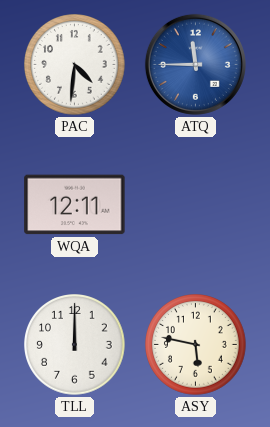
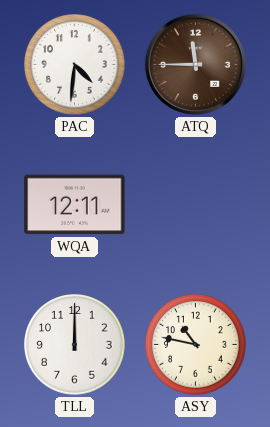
ATQ dial: blue -> brown (195, 64)
ASY: 5:47 -> 10:47 (196, 345)
